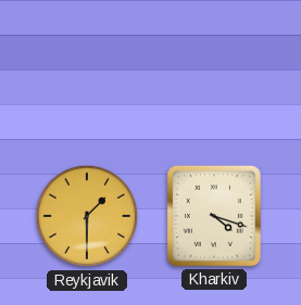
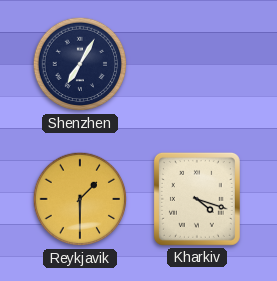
Shenzhen: none -> 7:05 (80, 64)
